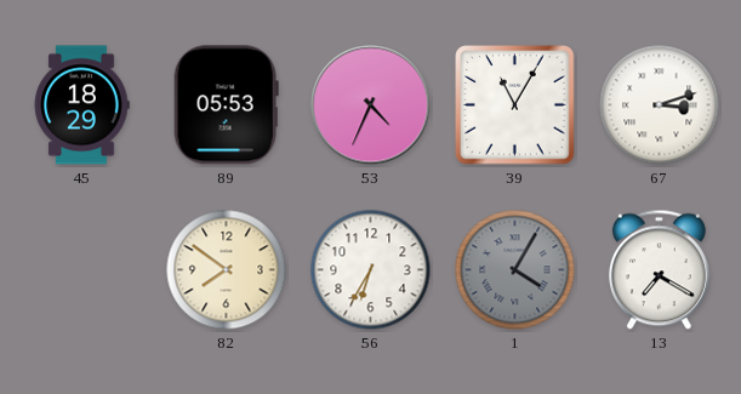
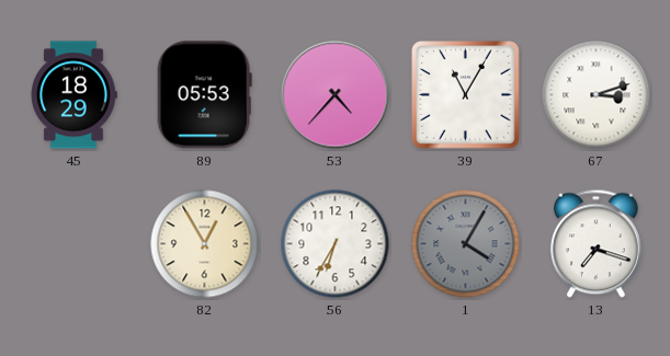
53: 4:34 -> 4:37 (336, 95)
82: 7:51 -> 12:55 (205, 244)
13: 7:20 -> 7:18 (595, 244)
